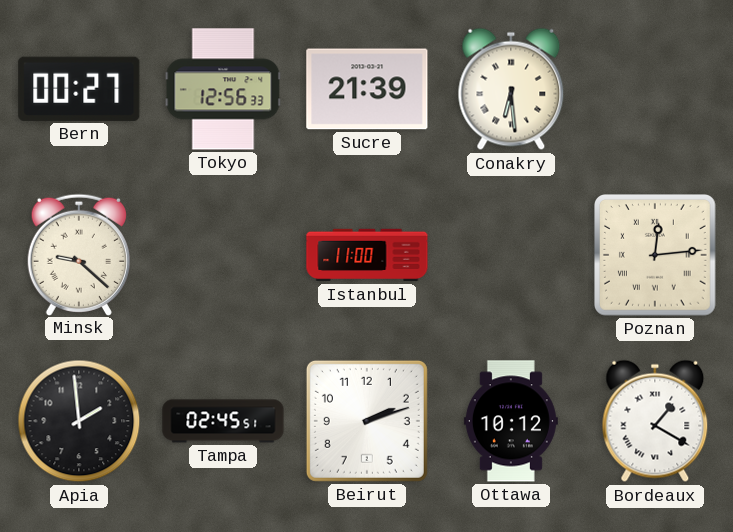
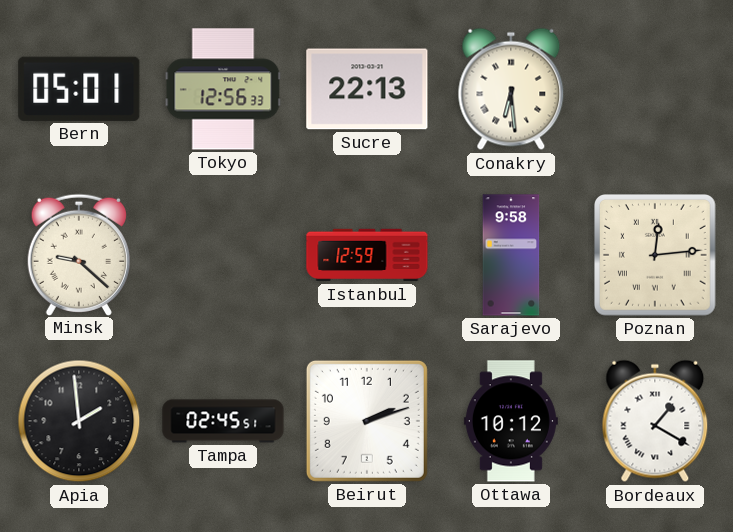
Bern: 00:27 -> 05:01 (79, 89)
Sucre: 21:39 -> 22:13 (367, 89)
Istanbul: 11:00 -> 12:59 (367, 255)
Sarajevo: none -> 9:58 (511, 255)
